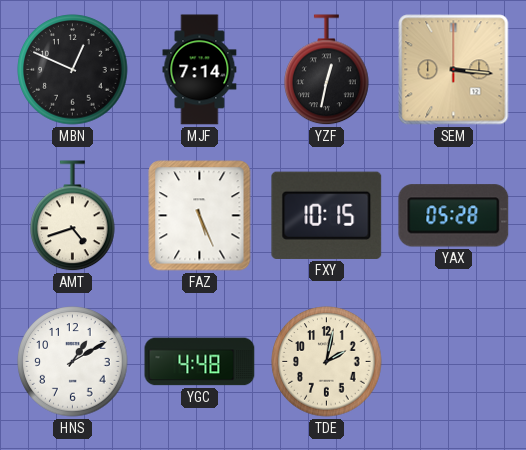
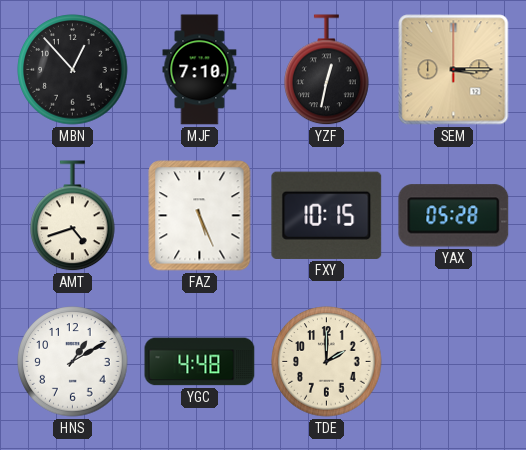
MBN: 12:49 -> 12:53 (73, 70)
MJF: 7:14 -> 7:10 (200, 70)
SEM: 3:16 -> 3:15 (454, 70)
TDE: 2:02 -> 2:00 (327, 362)
